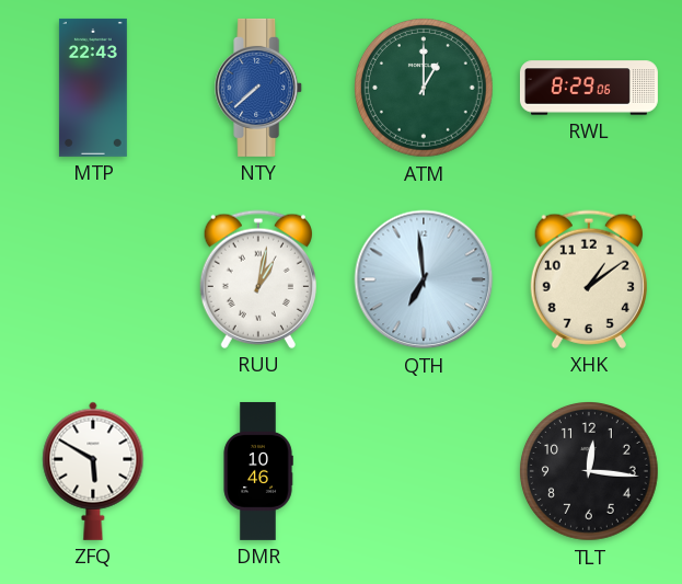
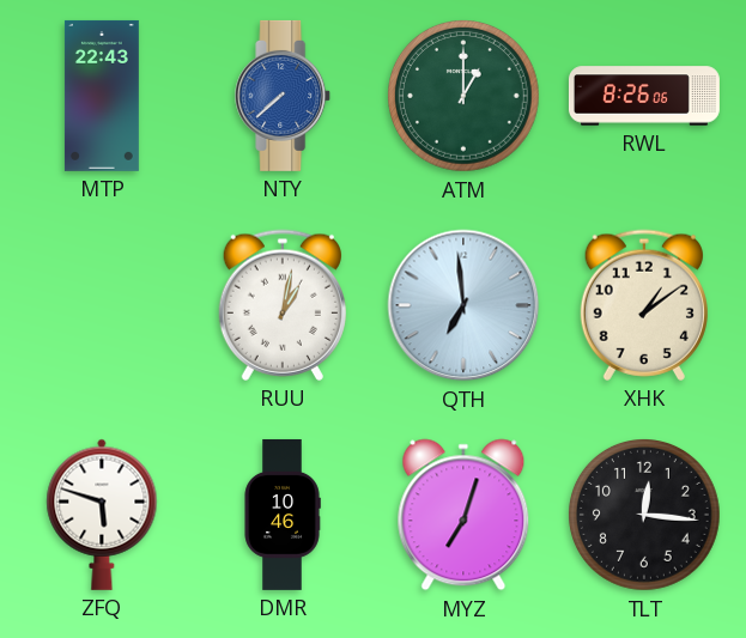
RWL: 8:29 -> 8:26 (644, 96)
ZFQ: 5:50 -> 5:48 (102, 515)
MYZ: none -> 7:03 (463, 515)
